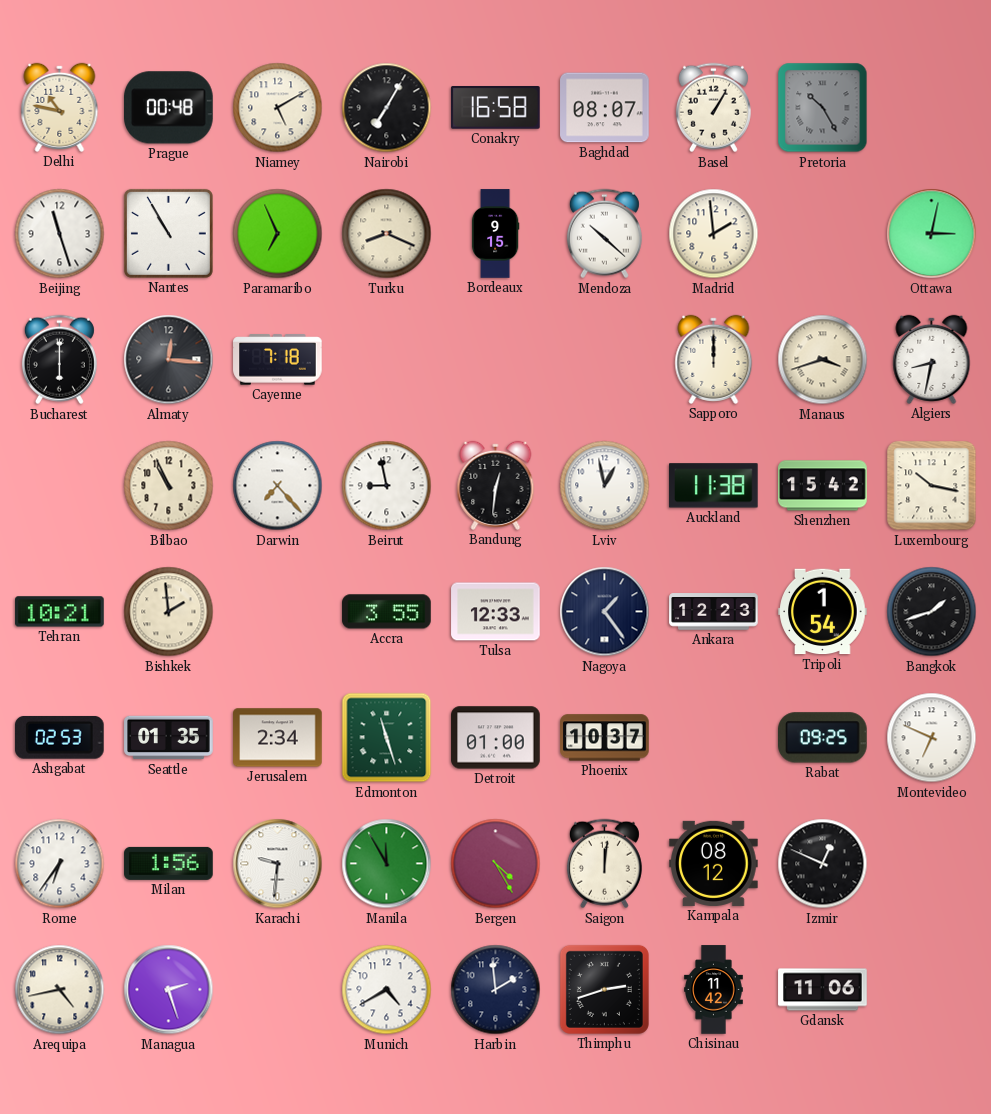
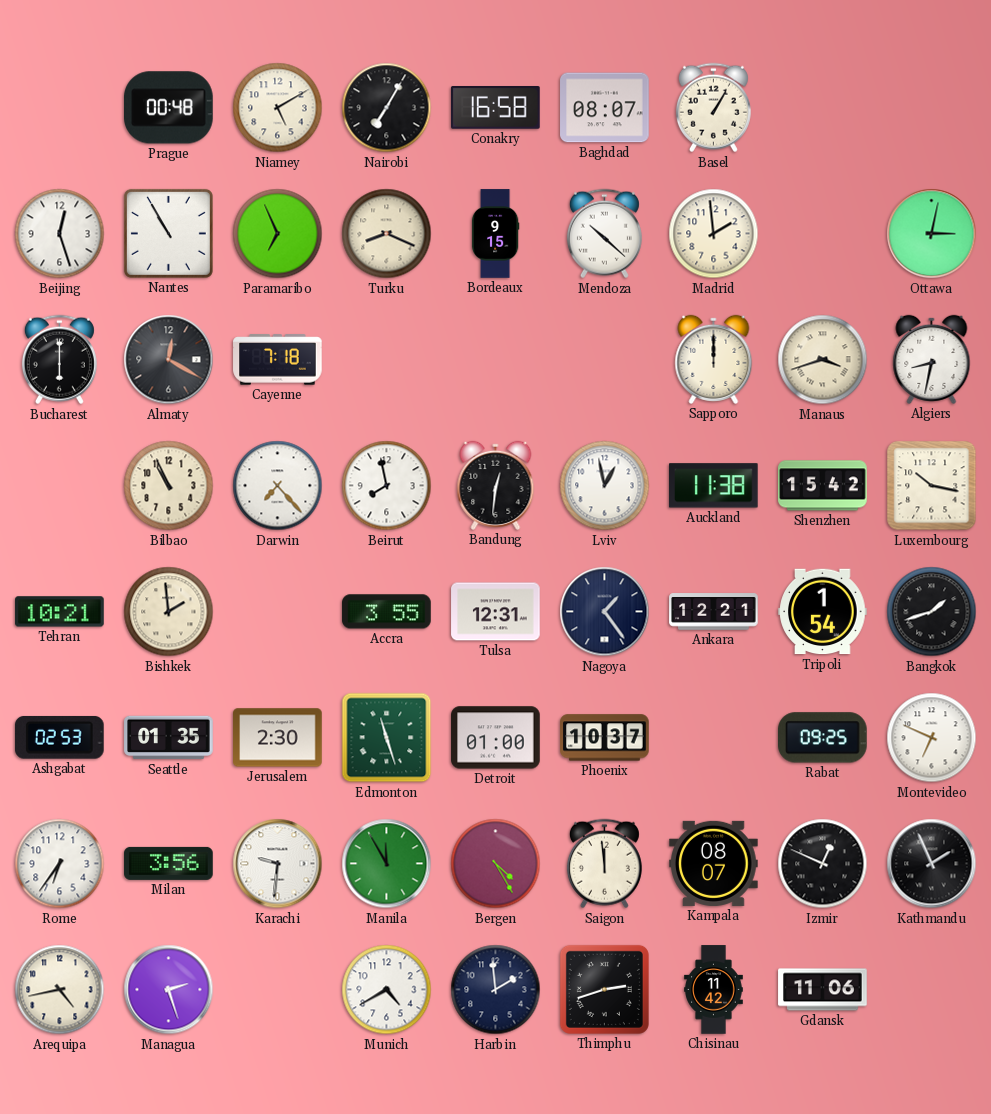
Delhi: 10:47 -> none (60, 107)
Pretoria: 10:25 -> none (823, 108)
Beijing: 11:27 -> 12:27 (60, 234)
Almaty: 12:16 -> 12:20 (169, 360)
Beirut: 8:58 -> 7:58 (387, 486)
Tulsa: 12:33 -> 12:31 (496, 612)
Ankara: 12:23 -> 12:21 (714, 612)
Jerusalem: 2:34 -> 2:30 (278, 738)
Milan: 1:56 -> 3:56 (169, 863)
Saigon: 12:01 -> 11:59 (604, 864)
Kampala: 08:12 -> 08:07 (714, 863)
Kathmandu: none -> 1:56 (932, 864)
